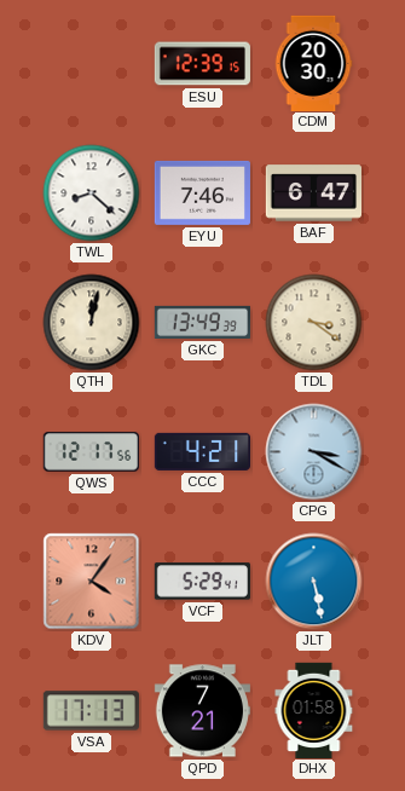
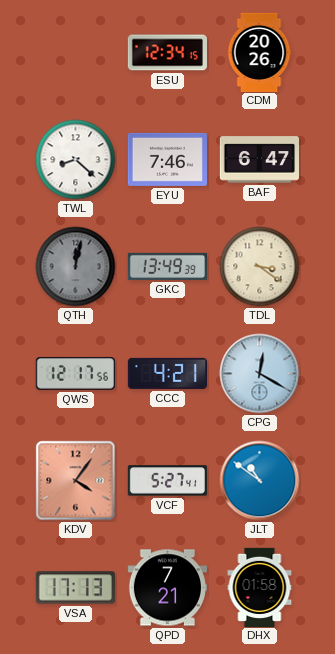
ESU: 12:39 -> 12:34 (167, 53)
CDM: 20:30 -> 20:26 (259, 52)
QTH dial: cream -> grey (76, 267)
CPG: 3:20 -> 12:20 (260, 374)
VCF: 5:29 -> 5:27 (167, 481)
JLT: 5:28 -> 10:51 (260, 481)
